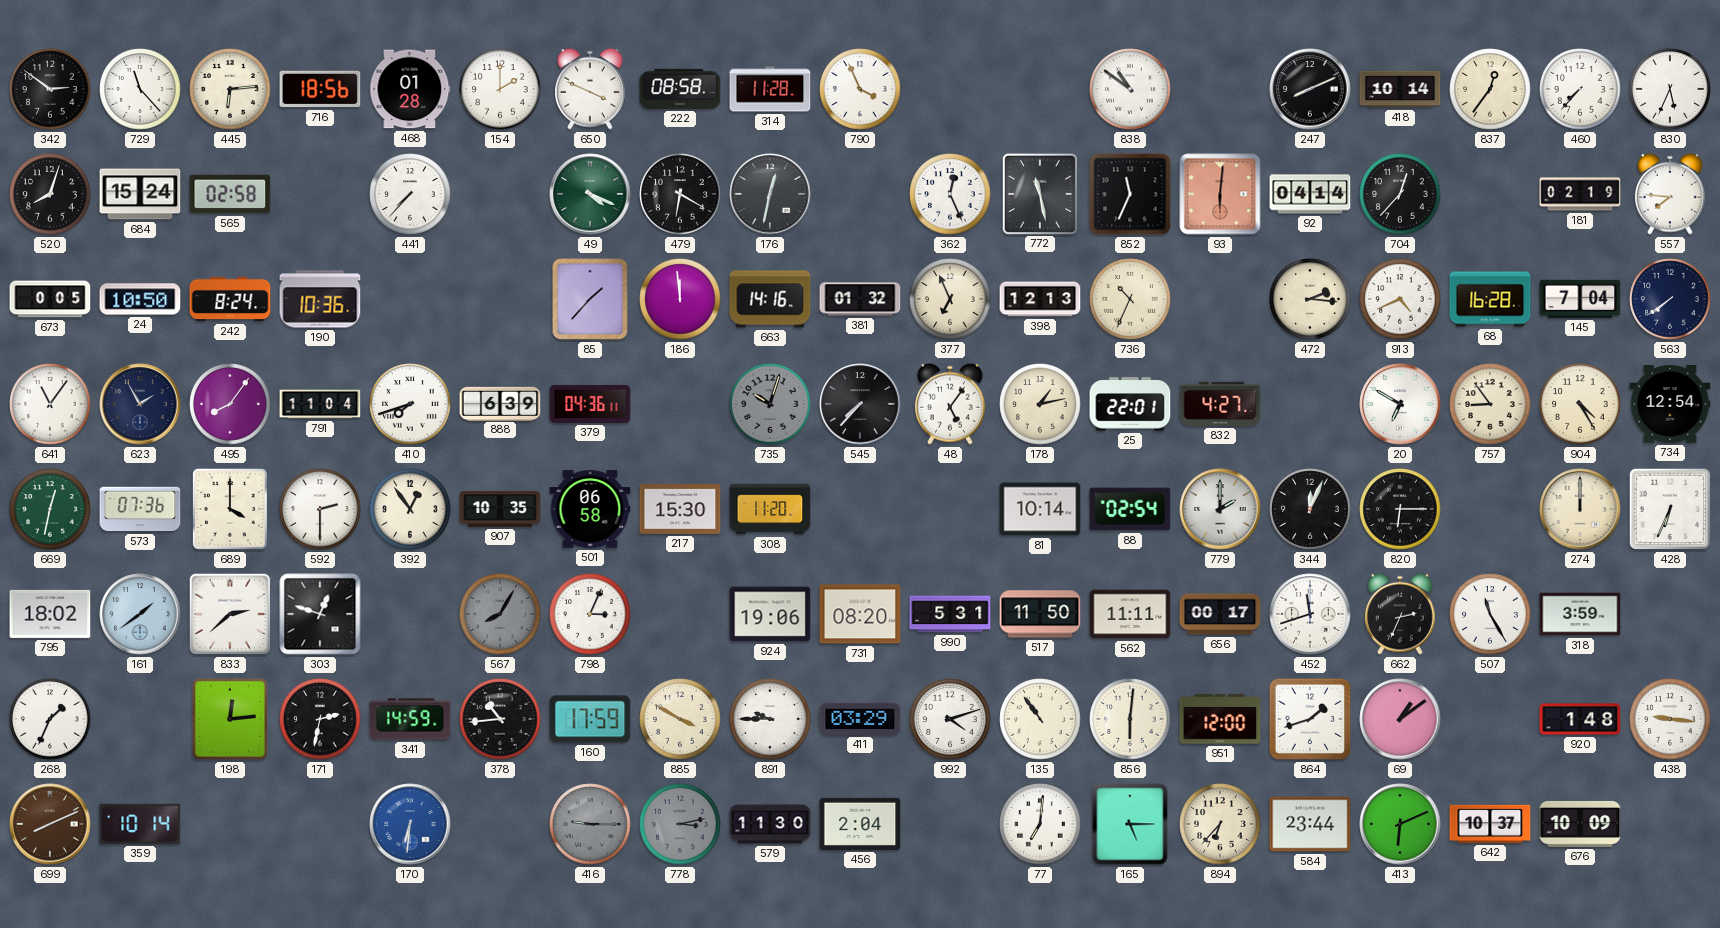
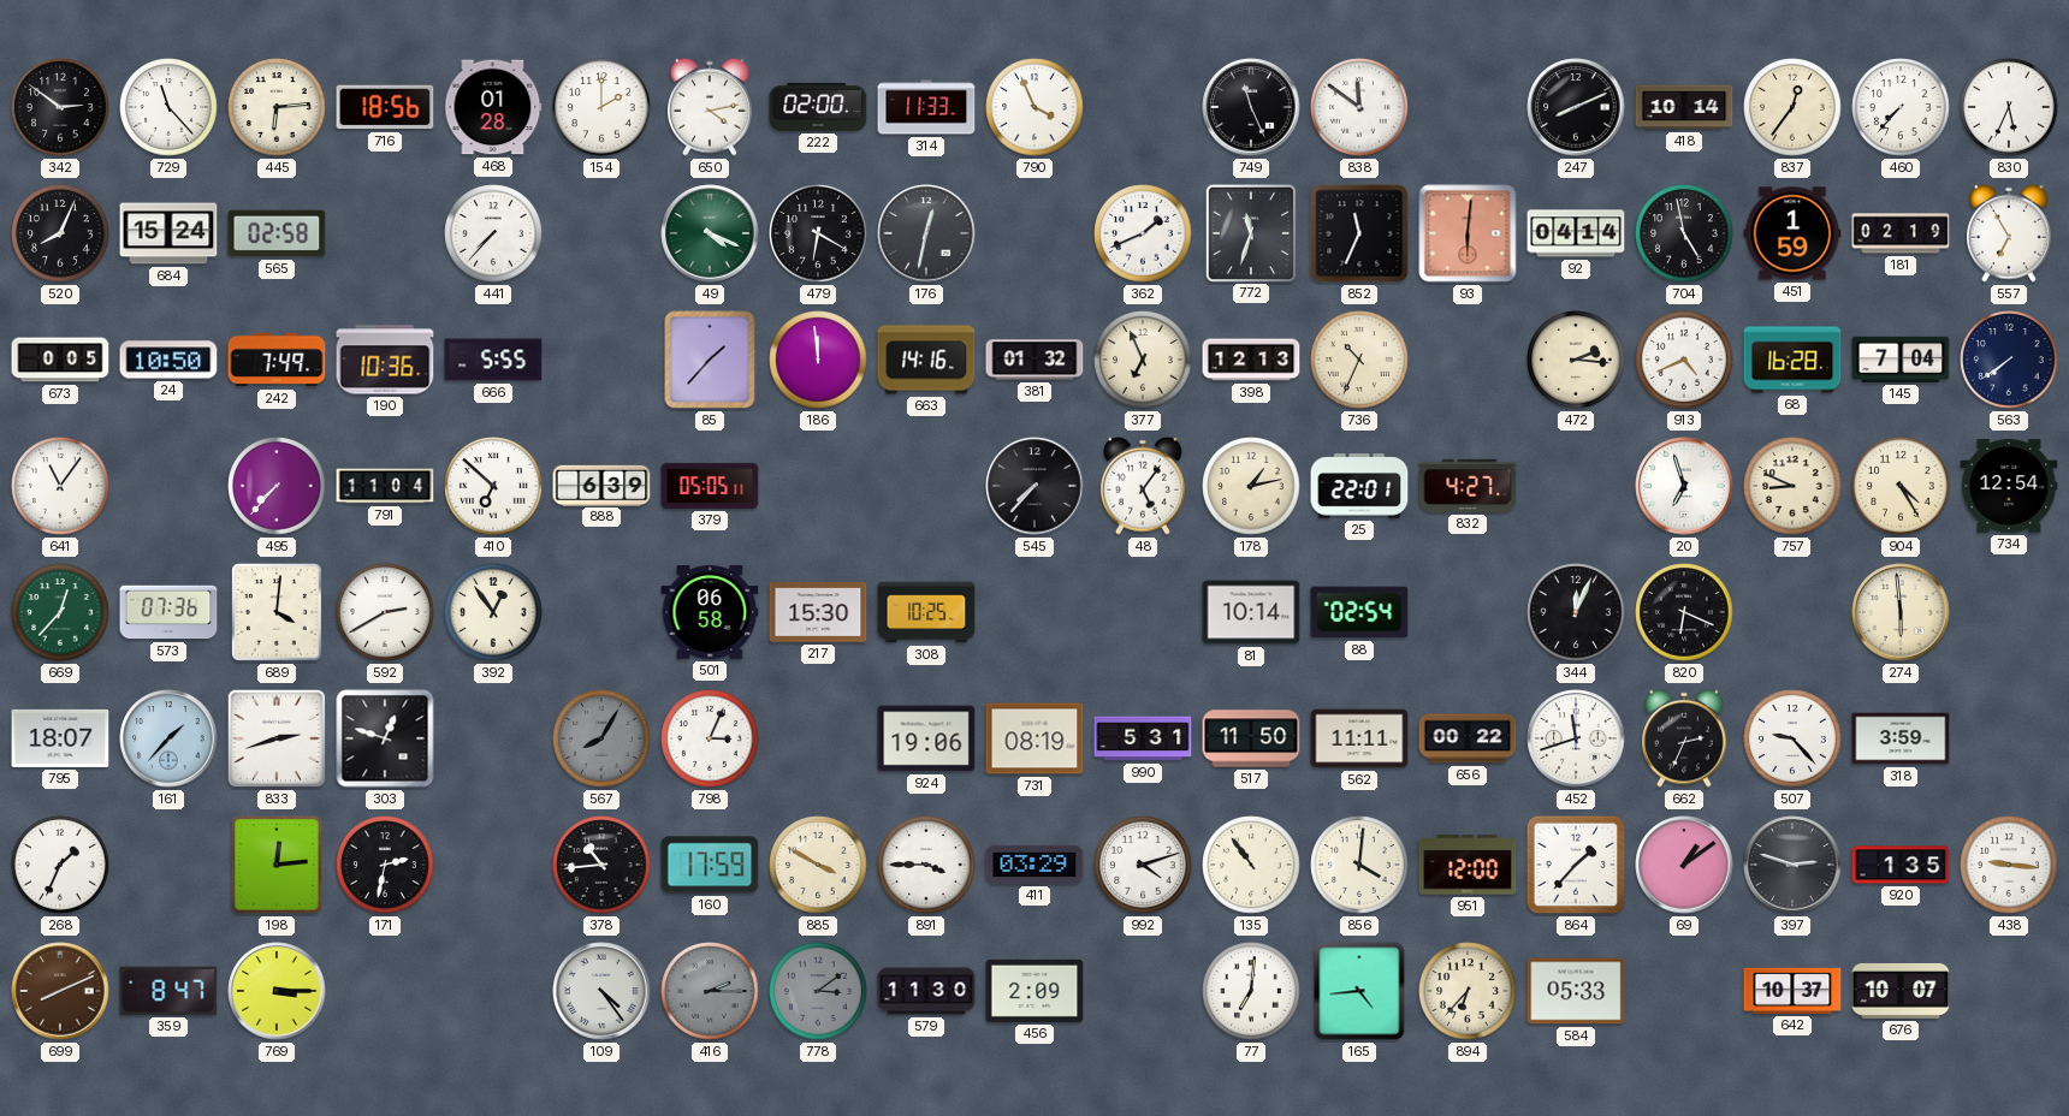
650: 3:49 -> 4:13 (711, 107)
222: 08:58 -> 02:00 (818, 107)
314: 11:28 -> 11:33 (926, 107)
749: none -> 11:26 (1251, 107)
838: 10:51 -> 11:51 (1359, 107)
520: 8:03 -> 8:04 (60, 233)
362: 12:26 -> 1:41 (1143, 233)
772: 11:28 -> 11:33 (1250, 232)
704: 12:37 -> 4:58 (1684, 233)
451: none -> 1:59 (1792, 233)
557: 7:46 -> 6:55 (2010, 233)
242: 8:24 -> 7:49 (277, 360)
666: none -> 5:55 (493, 360)
623: 1:55 -> none (140, 404)
495: 8:06 -> 7:37 (277, 486)
410: 7:42 -> 6:52 (493, 486)
379: 04:36 -> 05:05 (710, 486)
735: 10:03 -> none (770, 404)
20: 6:50 -> 6:57 (1684, 486)
757: 8:54 -> 8:49 (1792, 486)
669: 12:32 -> 12:37 (60, 612)
689: 4:00 -> 4:01 (277, 613)
592: 2:30 -> 2:40 (385, 612)
907: 10:35 -> none (500, 509)
308: 11:20 -> 10:25 (926, 612)
779: 2:00 -> none (1220, 509)
820: 6:15 -> 6:19 (1684, 612)
274: 12:00 -> 5:59 (1901, 612)
428: 6:34 -> none (1670, 509)
795: 18:02 -> 18:07 (60, 738)
161: 1:39 -> 1:37 (168, 738)
833: 2:38 -> 2:42 (277, 738)
731: 08:20 -> 08:19 (1034, 738)
656: 00:17 -> 00:22 (1468, 738)
507: 11:25 -> 9:23 (1792, 738)
341: 14:59 -> none (410, 719)
891: 9:45 -> 3:45 (926, 865)
856: 6:01 -> 4:01 (1359, 865)
864: 1:42 -> 1:37 (1576, 865)
397: none -> 2:48 (1792, 865)
920: 1:48 -> 1:35 (1901, 865)
359: 10:14 -> 8:47 (168, 991)
769: none -> 3:15 (277, 991)
170: 6:31 -> none (410, 824)
109: none -> 4:24 (601, 991)
416: 9:15 -> 2:15 (710, 991)
778: 3:13 -> 3:09 (818, 991)
456: 2:04 -> 2:09 (1034, 991)
165: 5:15 -> 4:44 (1359, 991)
584: 23:44 -> 05:33 (1576, 991)
413: 6:11 -> none (1400, 824)
676: 10:09 -> 10:07 (1901, 991)
